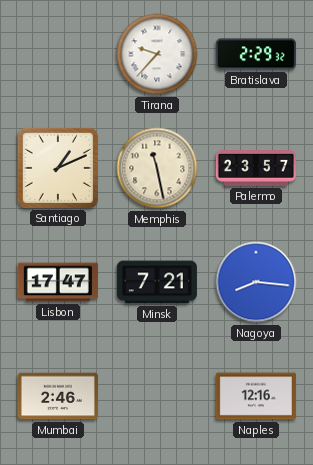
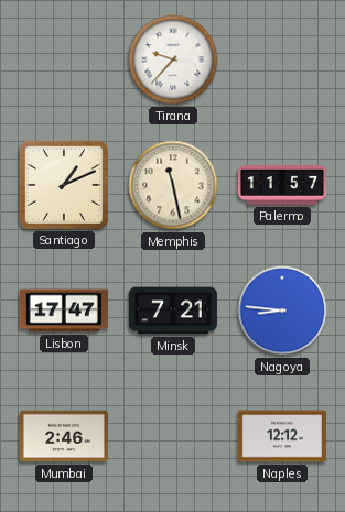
Bratislava: 2:29 -> none (256, 54)
Palermo: 23:57 -> 11:57 (282, 186)
Nagoya: 8:16 -> 8:46 (282, 311)
Naples: 12:16 -> 12:12 (282, 436)
